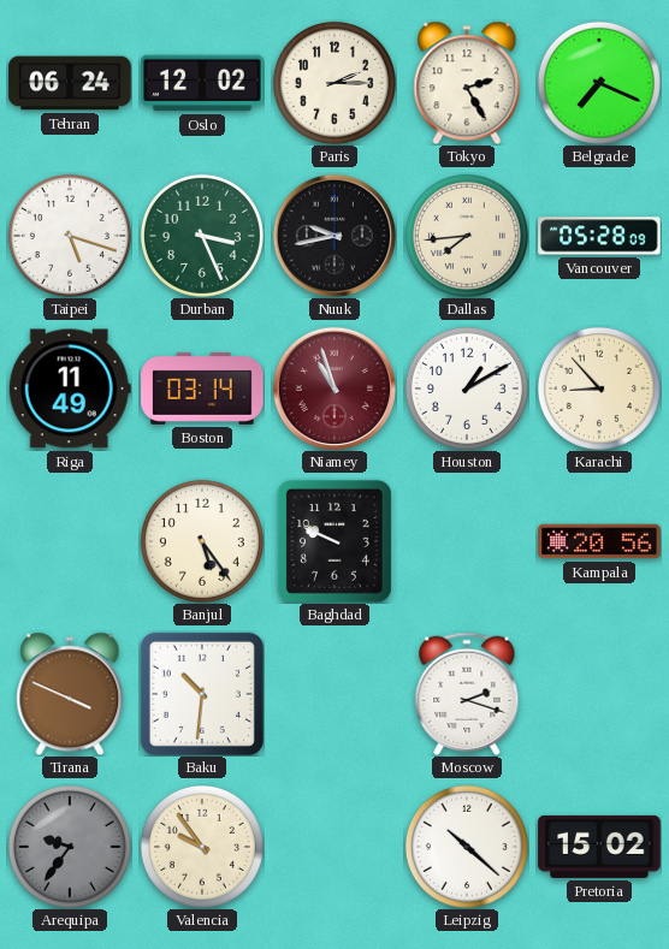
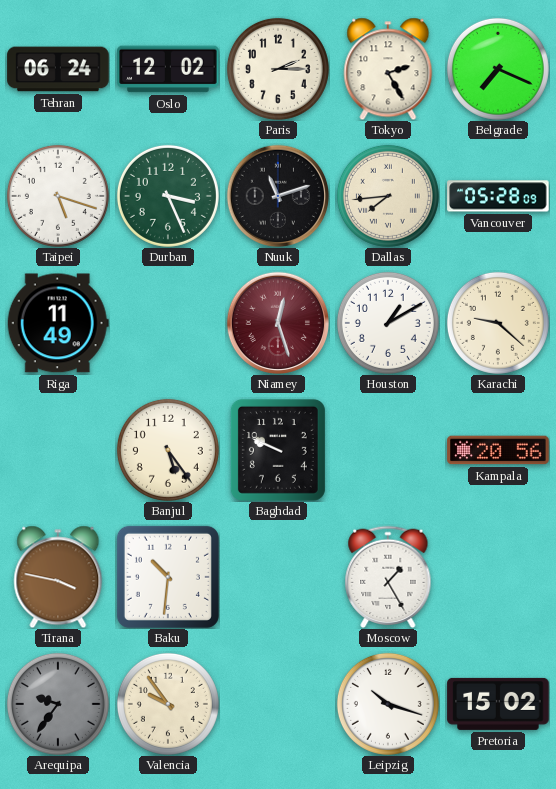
Nuuk: 9:43 -> 11:12 (277, 195)
Boston: 03:14 -> none (202, 389)
Niamey: 10:57 -> 12:27 (277, 322)
Karachi: 8:53 -> 9:22 (498, 323)
Tirana: 3:49 -> 3:47 (58, 577)
Moscow: 2:18 -> 1:25 (388, 577)
Leipzig: 10:22 -> 10:18 (388, 704)
